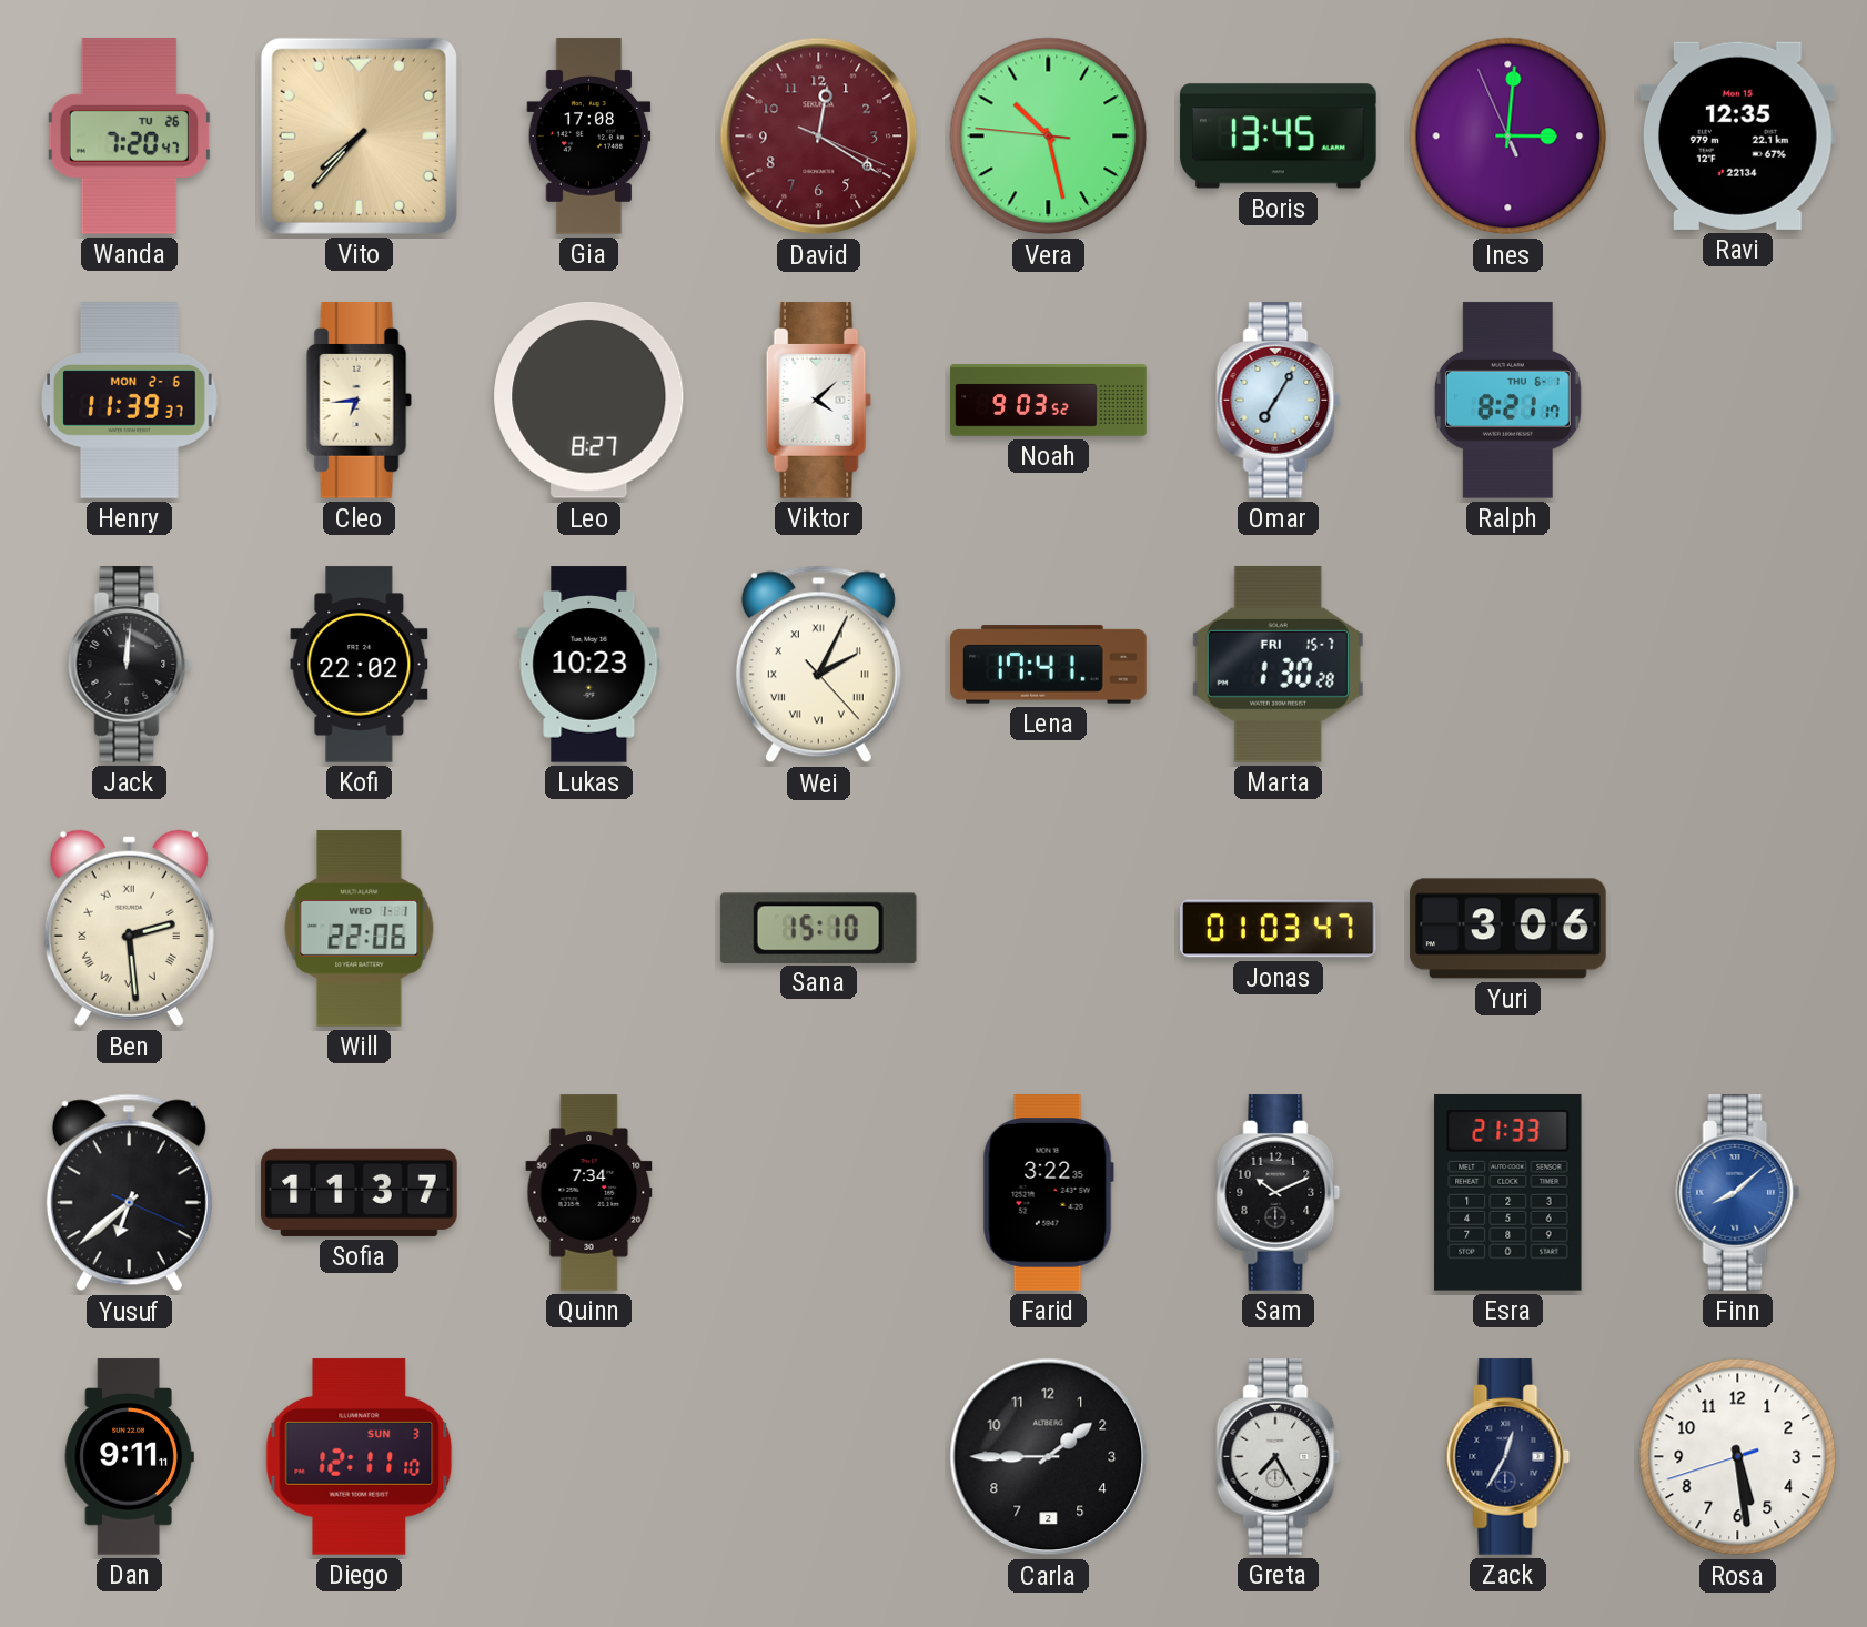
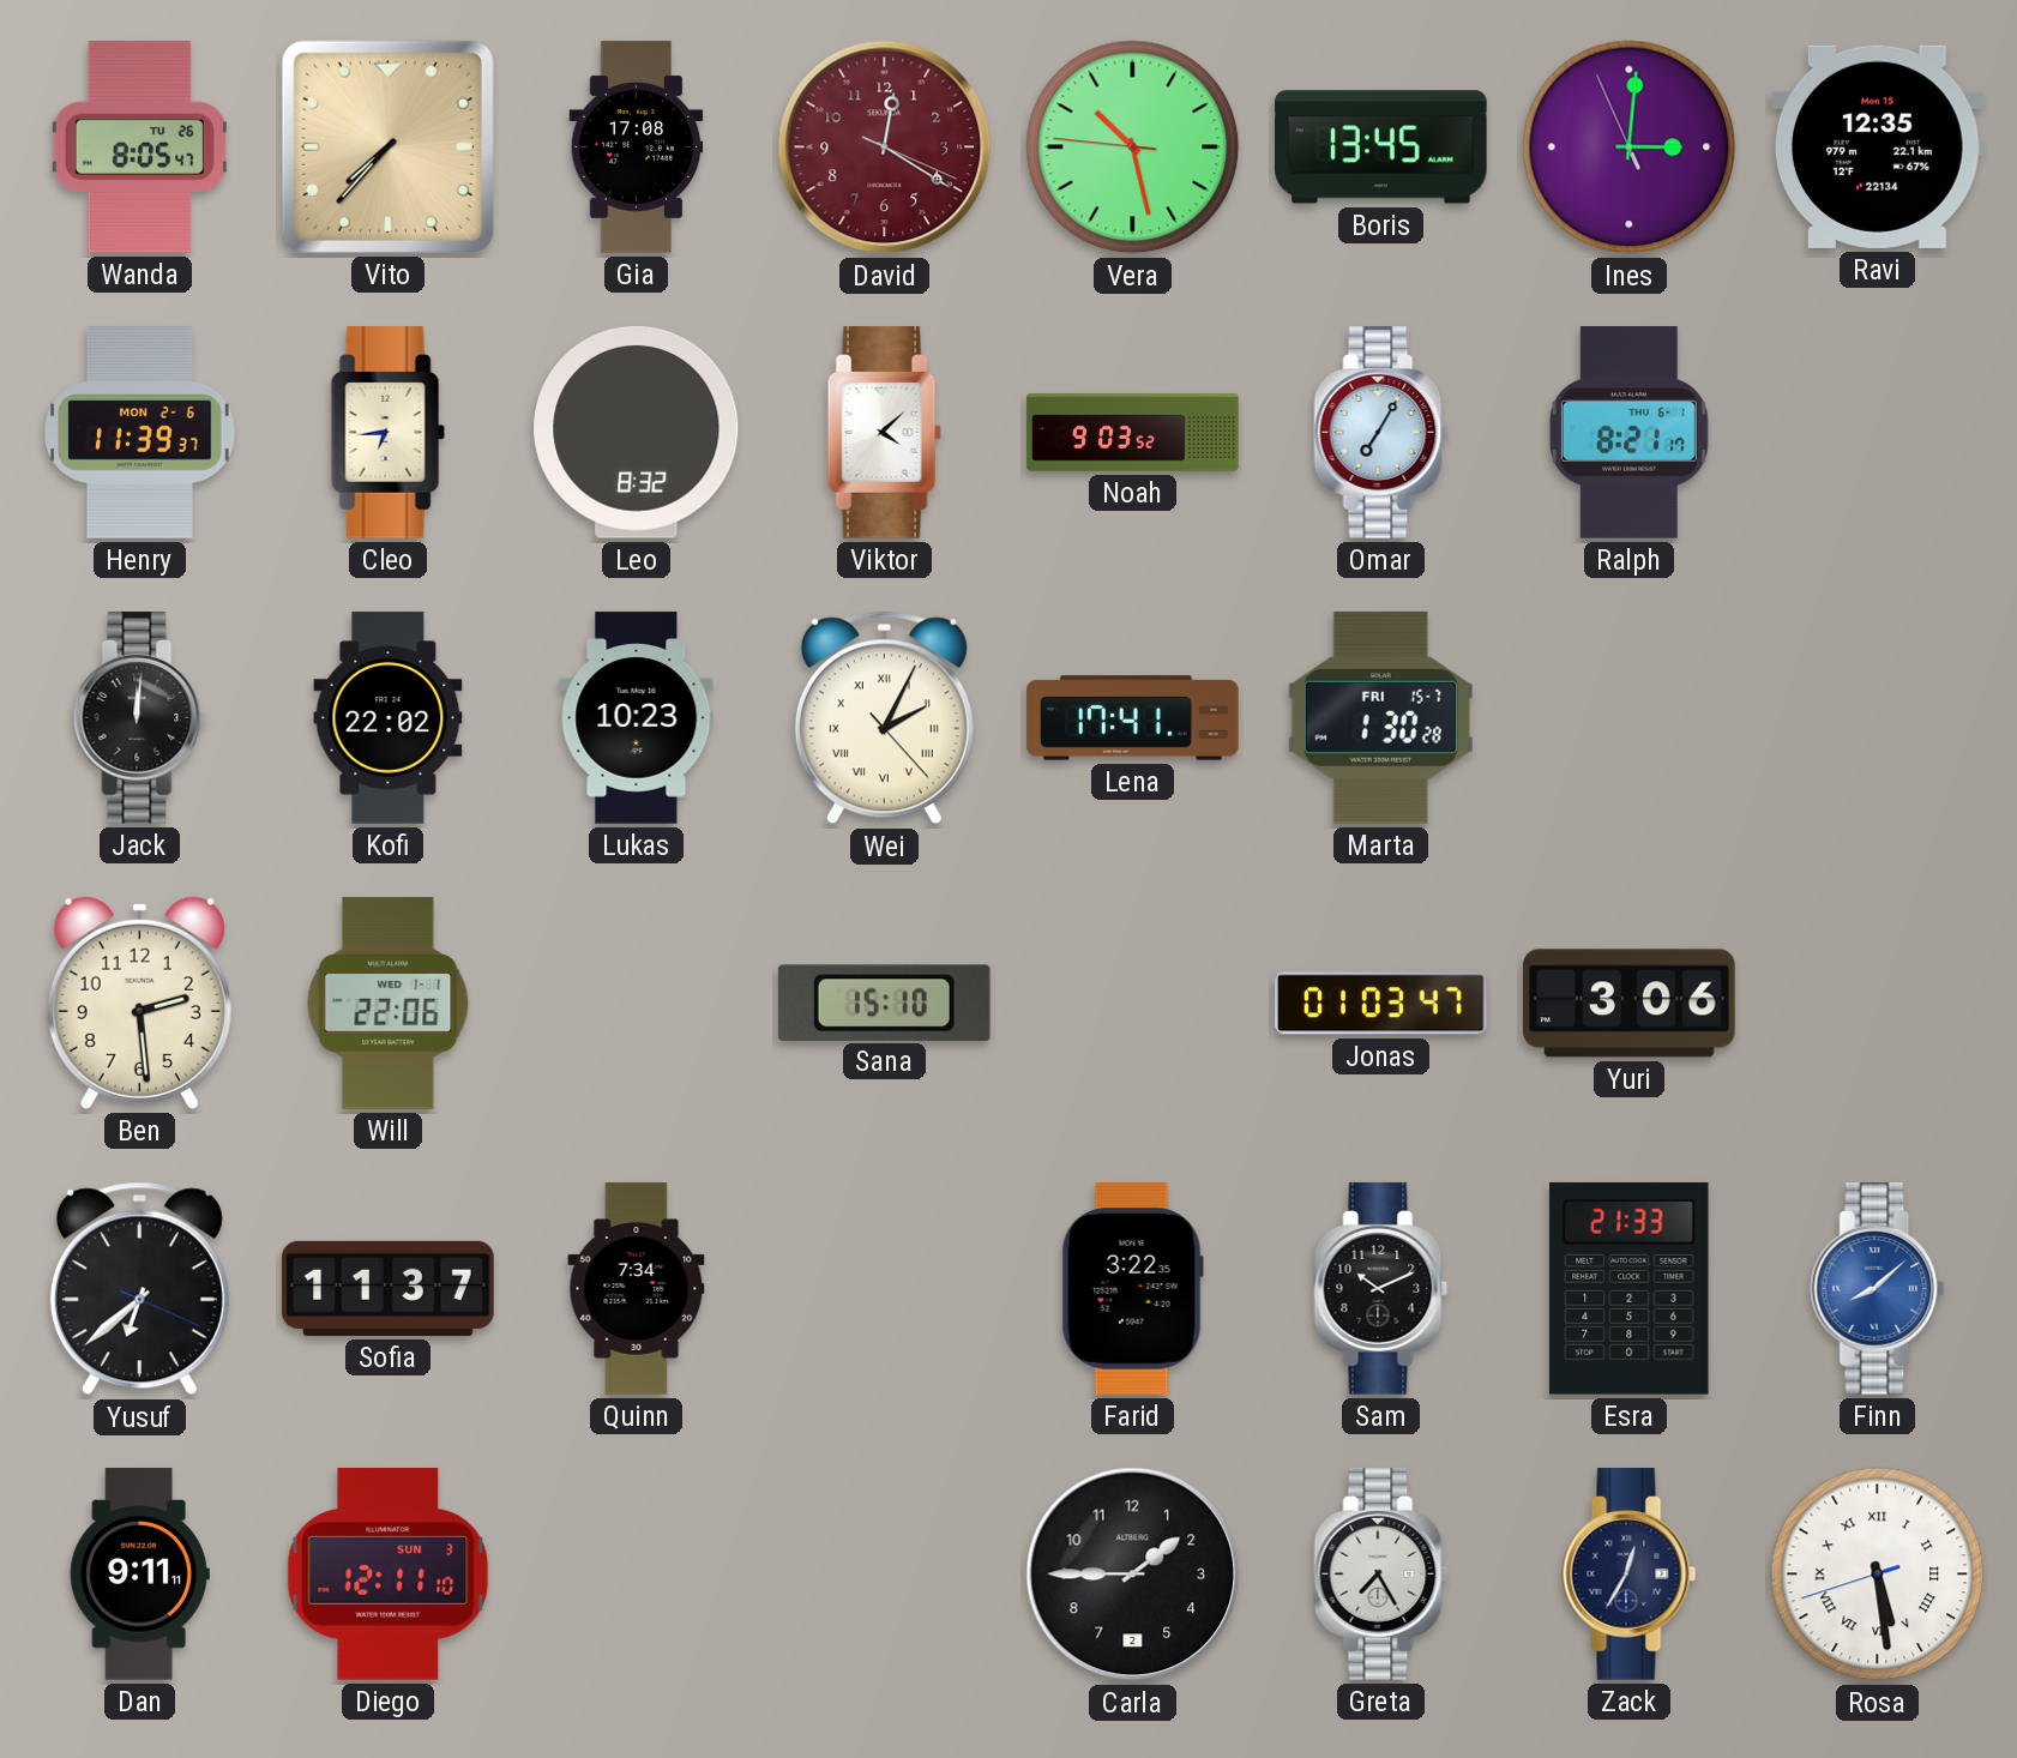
Wanda: 7:20 -> 8:05 (139, 147)
Leo: 8:27 -> 8:32 (637, 432)
Ben numerals: Roman -> Arabic (139, 1003)
Rosa numerals: Arabic -> Roman (1878, 1575)
